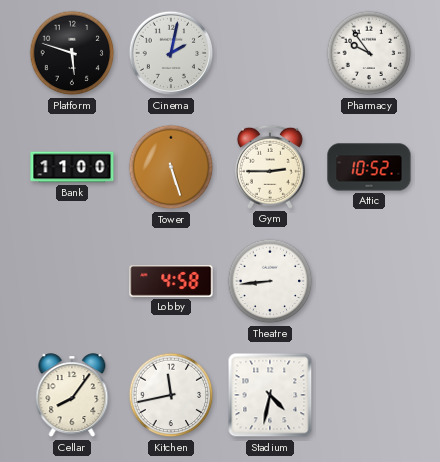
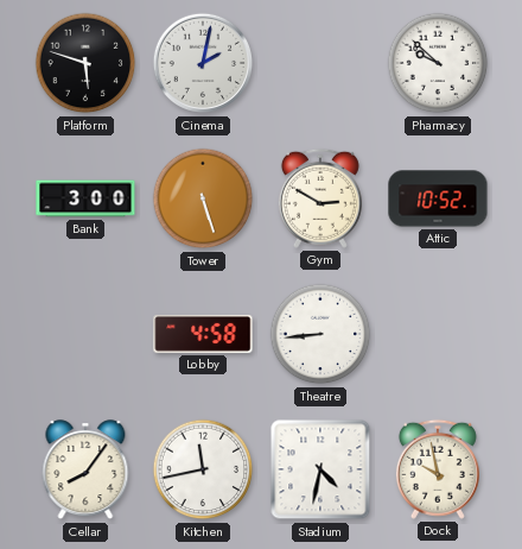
Pharmacy: 9:54 -> 9:52 (438, 63)
Bank: 11:00 -> 3:00 (85, 198)
Gym: 2:45 -> 2:50 (320, 198)
Dock: none -> 9:58 (438, 469)
